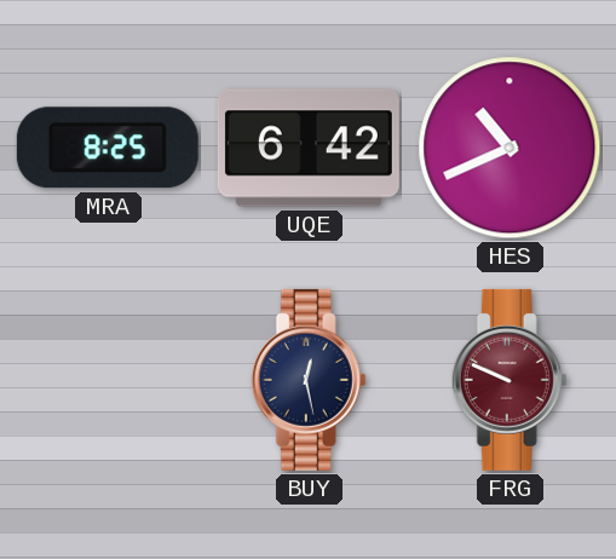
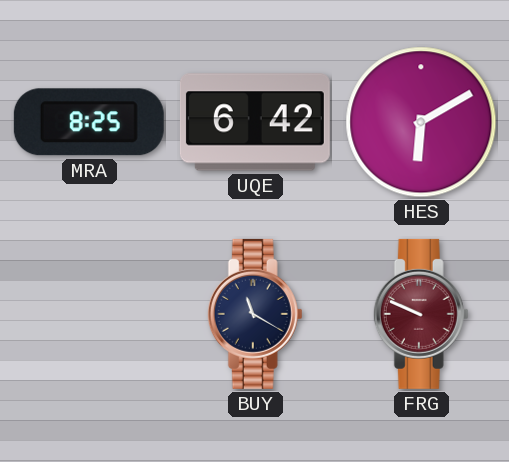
HES: 10:41 -> 6:10 (421, 122)
BUY: 12:28 -> 11:20 (255, 314)
